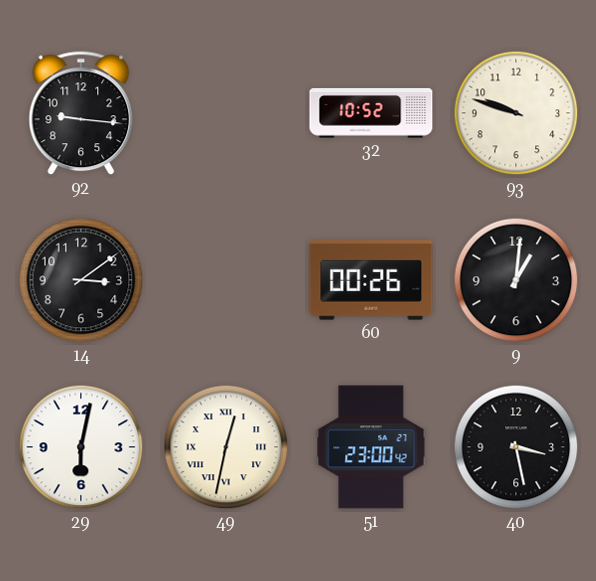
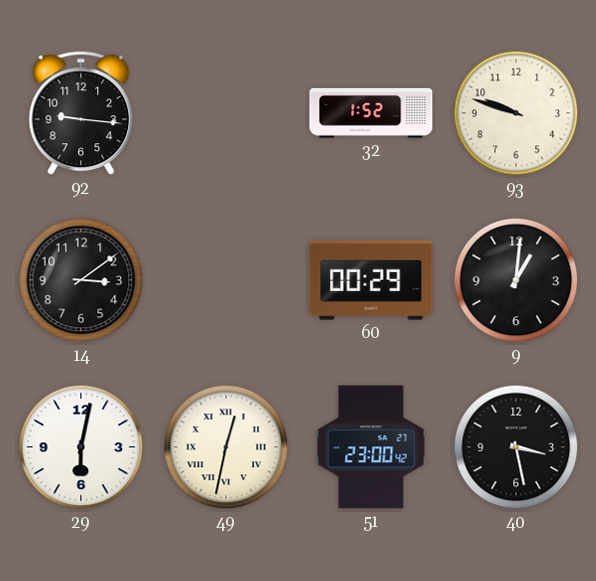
32: 10:52 -> 1:52 (371, 113)
60: 00:26 -> 00:29 (371, 280)
